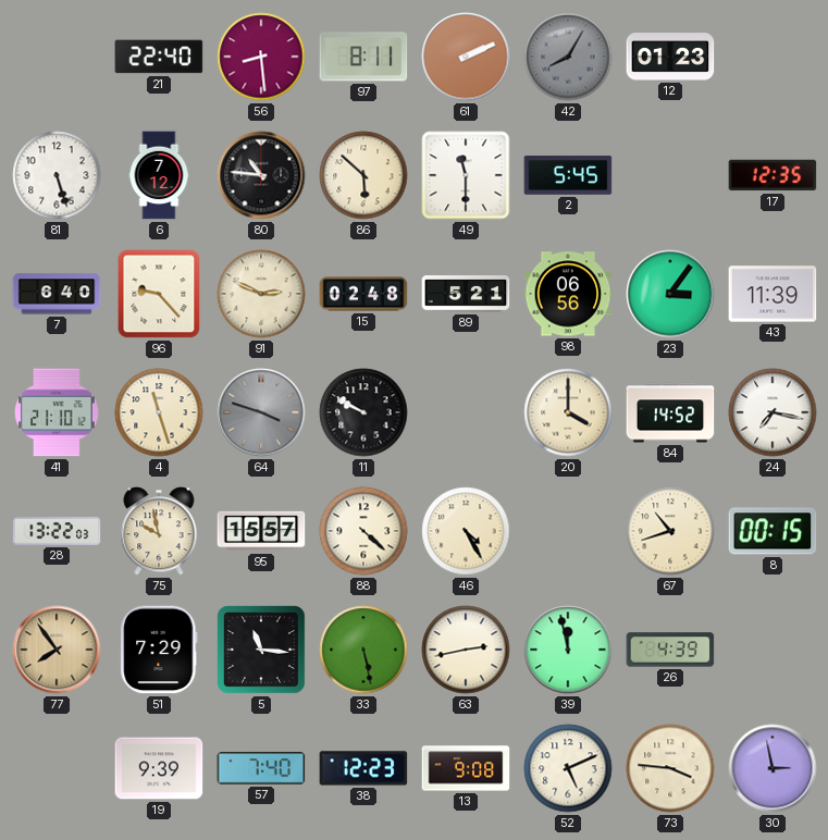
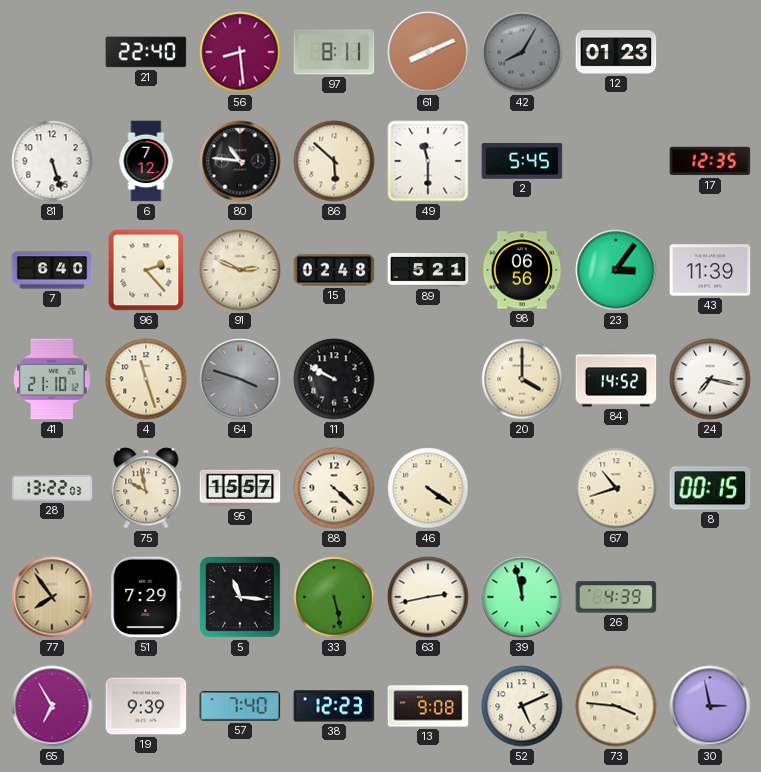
61: 2:11 -> 8:11 (428, 52)
96: 9:23 -> 2:23 (146, 270)
46: 4:25 -> 4:21 (428, 488)
65: none -> 6:55 (52, 706)
